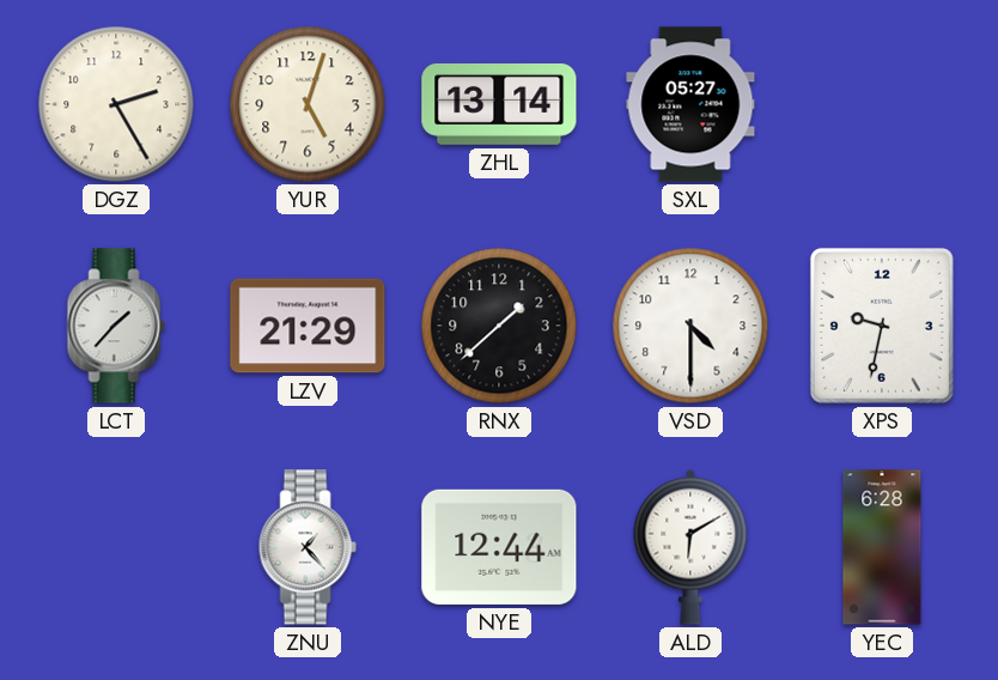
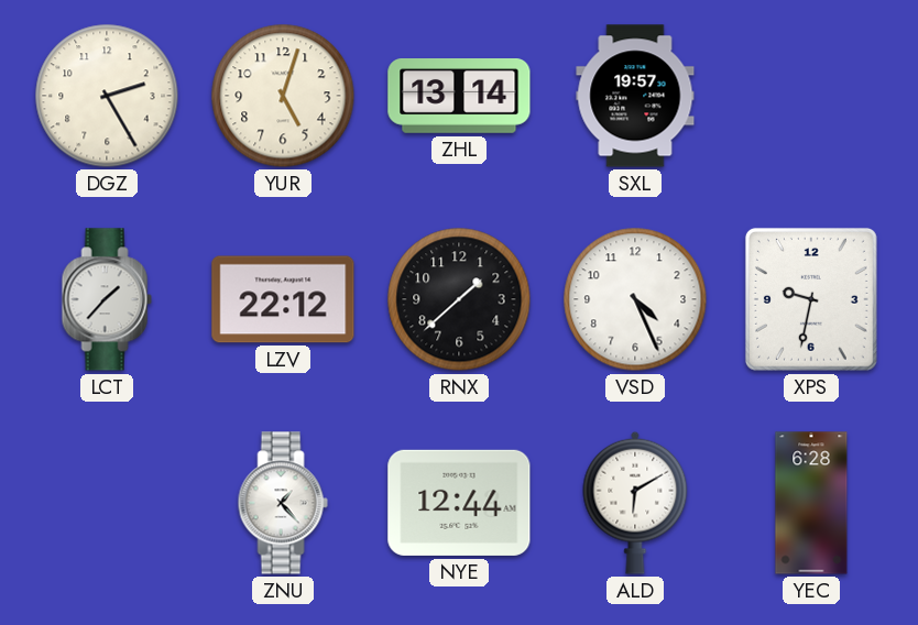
SXL: 05:27 -> 19:57 (635, 96)
LZV: 21:29 -> 22:12 (283, 299)
VSD: 4:30 -> 4:26 (635, 299)
